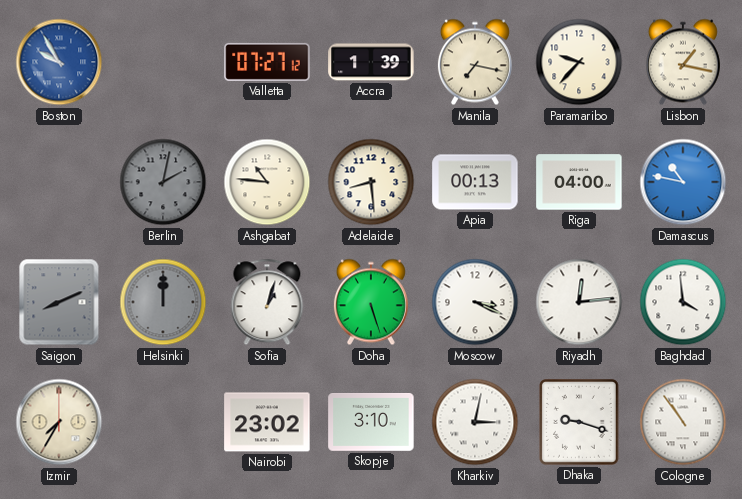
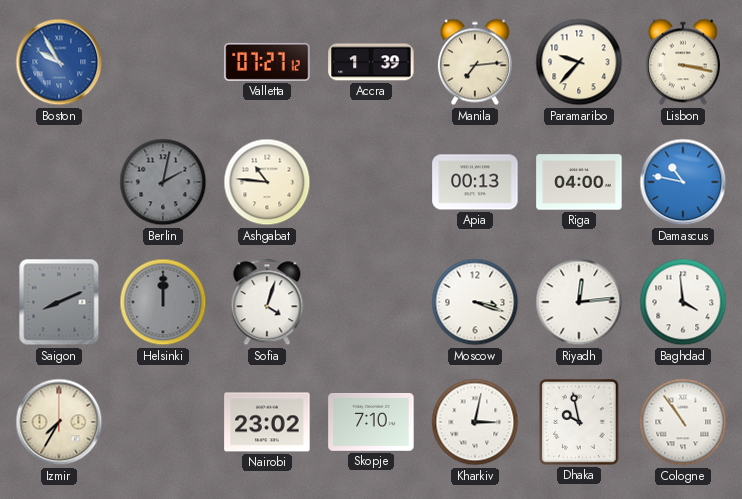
Manila: 7:17 -> 7:14 (475, 62)
Lisbon: 1:17 -> 3:17 (683, 62)
Adelaide: 8:29 -> none (371, 182)
Sofia: 1:03 -> 4:03 (267, 302)
Doha: 5:27 -> none (371, 302)
Moscow: 3:19 -> 3:18 (475, 302)
Skopje: 3:10 -> 7:10 (371, 423)
Dhaka: 9:18 -> 9:58 (579, 423)
